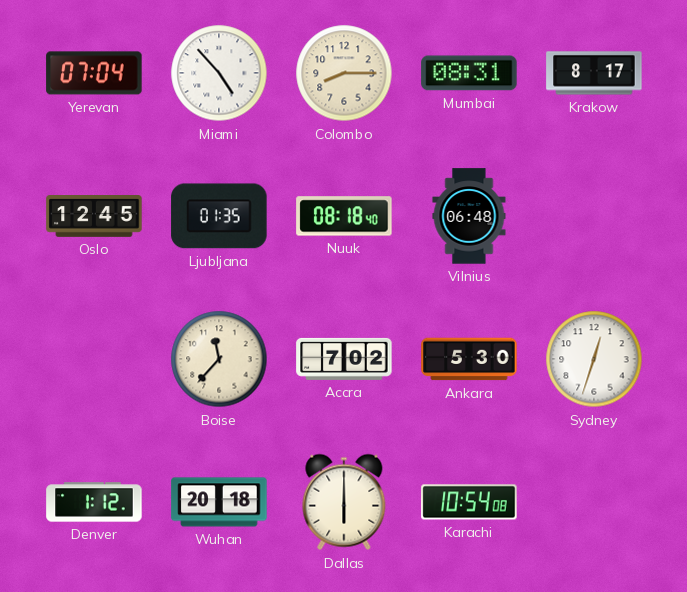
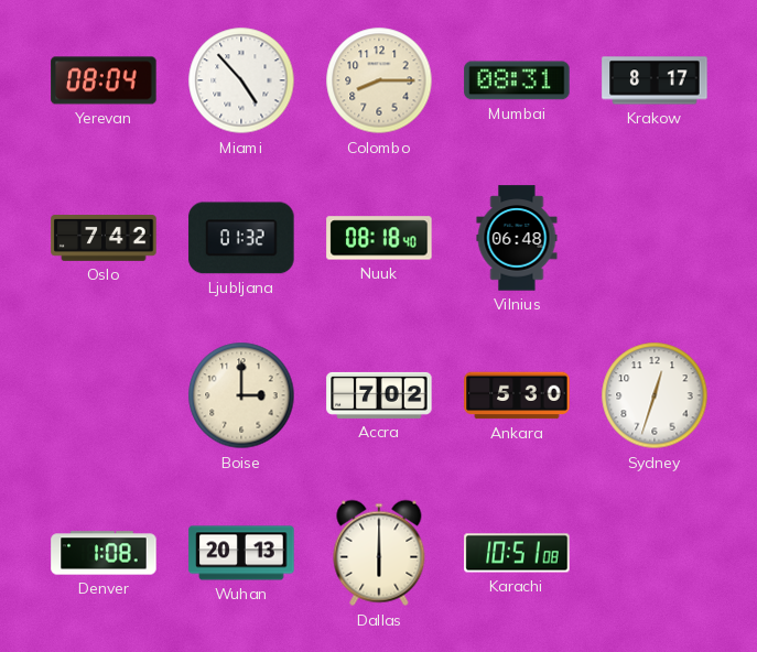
Yerevan: 07:04 -> 08:04 (104, 80)
Oslo: 12:45 -> 7:42 (104, 239)
Ljubljana: 01:35 -> 01:32 (241, 238)
Boise: 11:37 -> 3:00 (241, 395)
Denver: 1:12 -> 1:08 (104, 553)
Wuhan: 20:18 -> 20:13 (241, 553)
Karachi: 10:54 -> 10:51 (517, 553)
